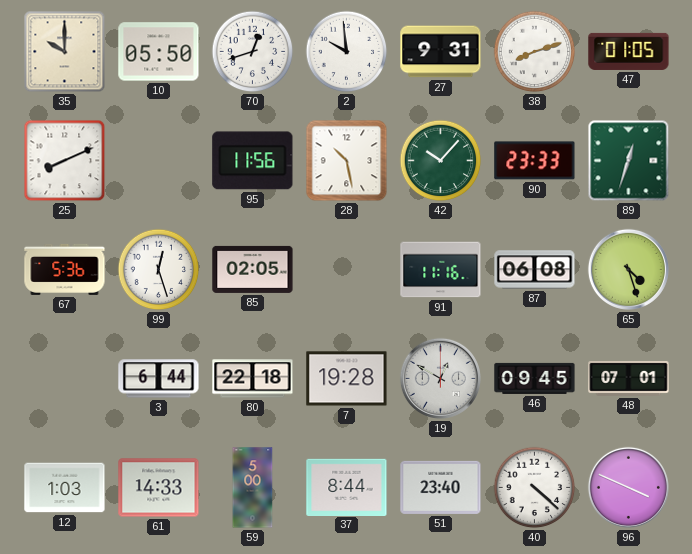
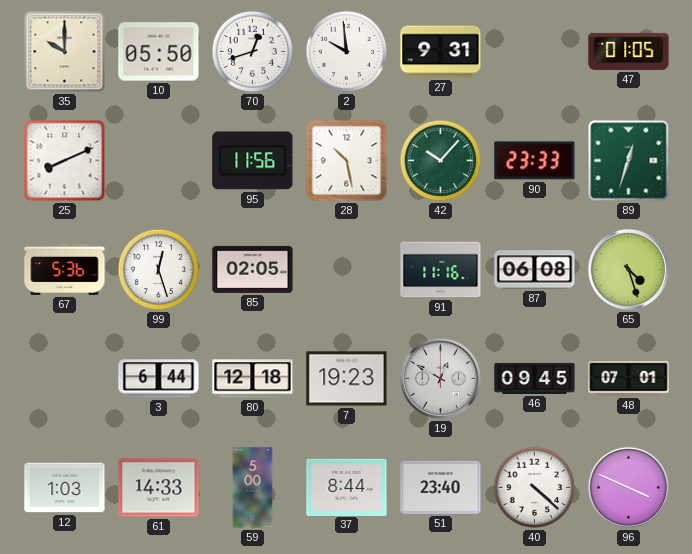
38: 8:12 -> none (535, 52)
80: 22:18 -> 12:18 (253, 379)
7: 19:28 -> 19:23 (347, 379)
